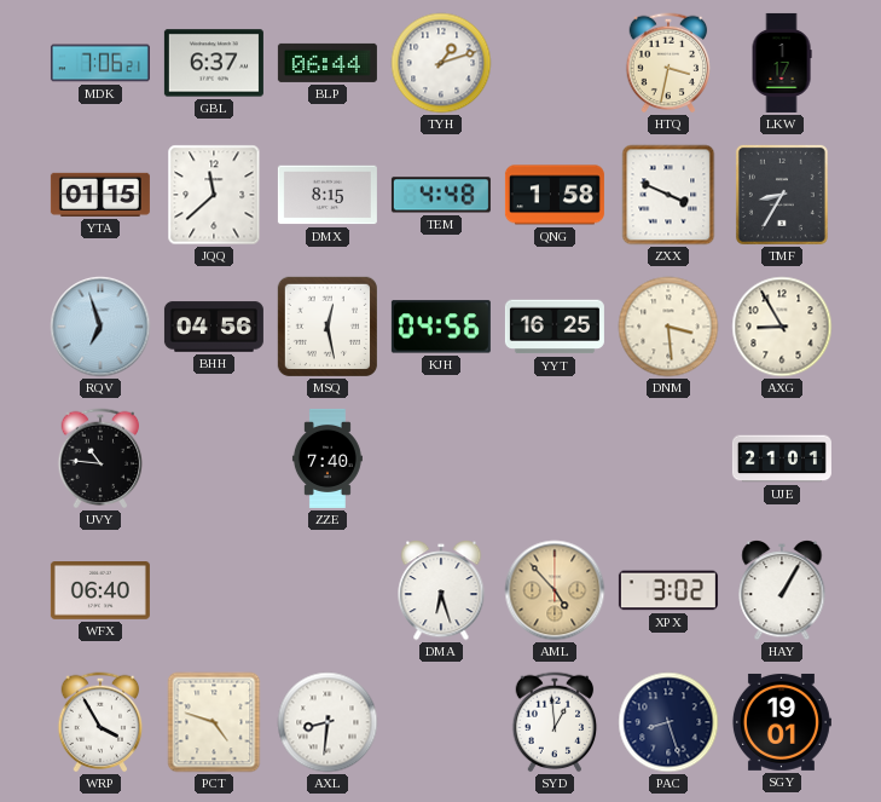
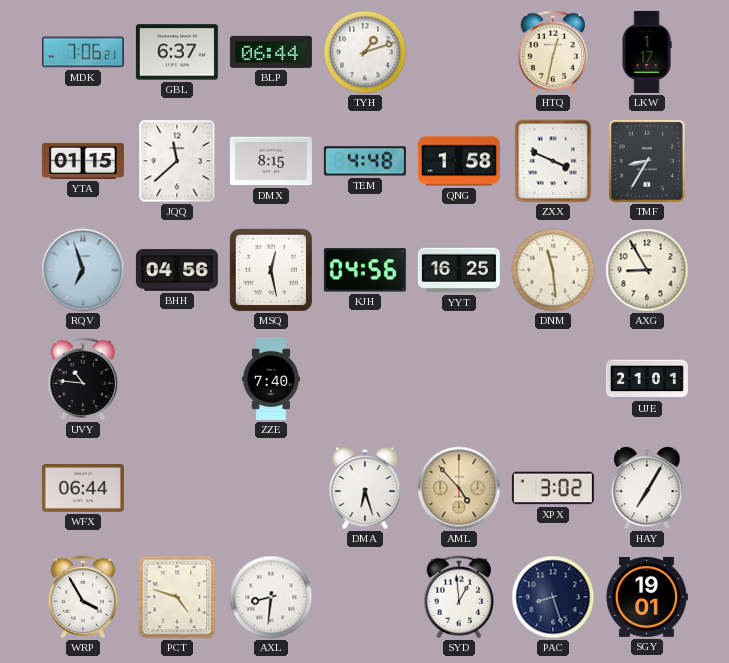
HTQ: 3:32 -> 12:32 (553, 52)
DNM: 3:29 -> 11:29 (553, 270)
WFX: 06:40 -> 06:44 (83, 489)
HAY: 1:05 -> 7:05 (647, 489)
